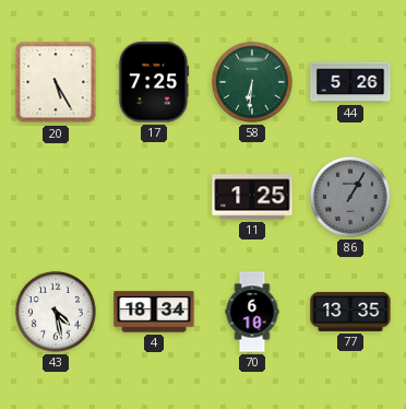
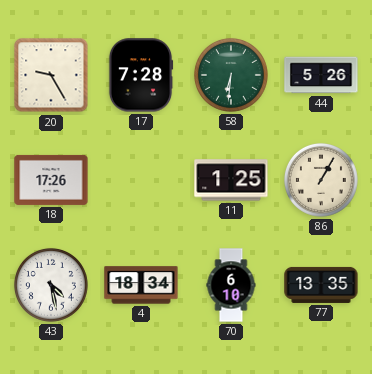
20: 5:25 -> 9:25 (51, 75)
17: 7:25 -> 7:28 (141, 75)
18: none -> 17:26 (51, 180)
86 dial: grey -> cream (321, 180)
